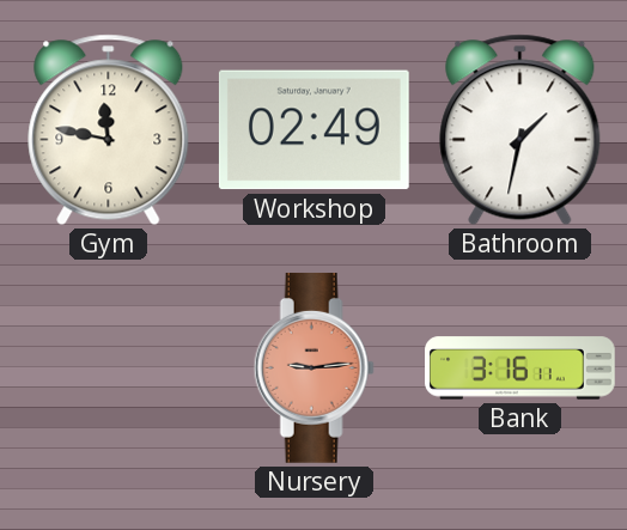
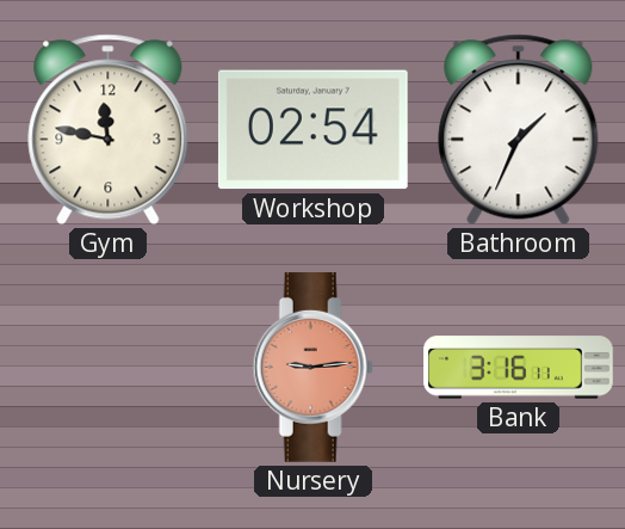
Workshop: 02:49 -> 02:54 (312, 130)
Bathroom: 1:32 -> 1:34 (519, 130)
